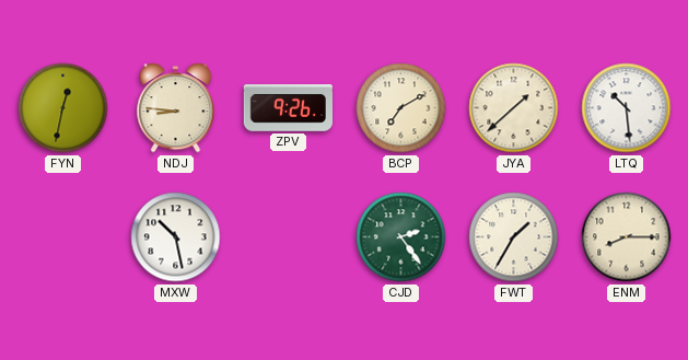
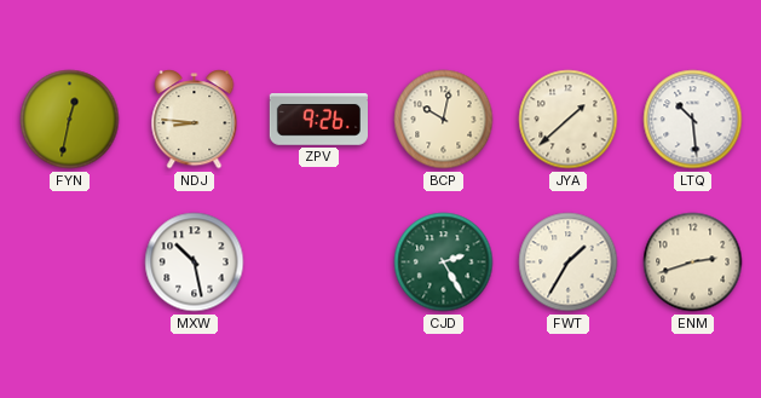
BCP: 7:10 -> 10:02 (444, 120)
CJD: 2:24 -> 2:25 (444, 263)
ENM: 8:15 -> 2:42 (693, 263)
